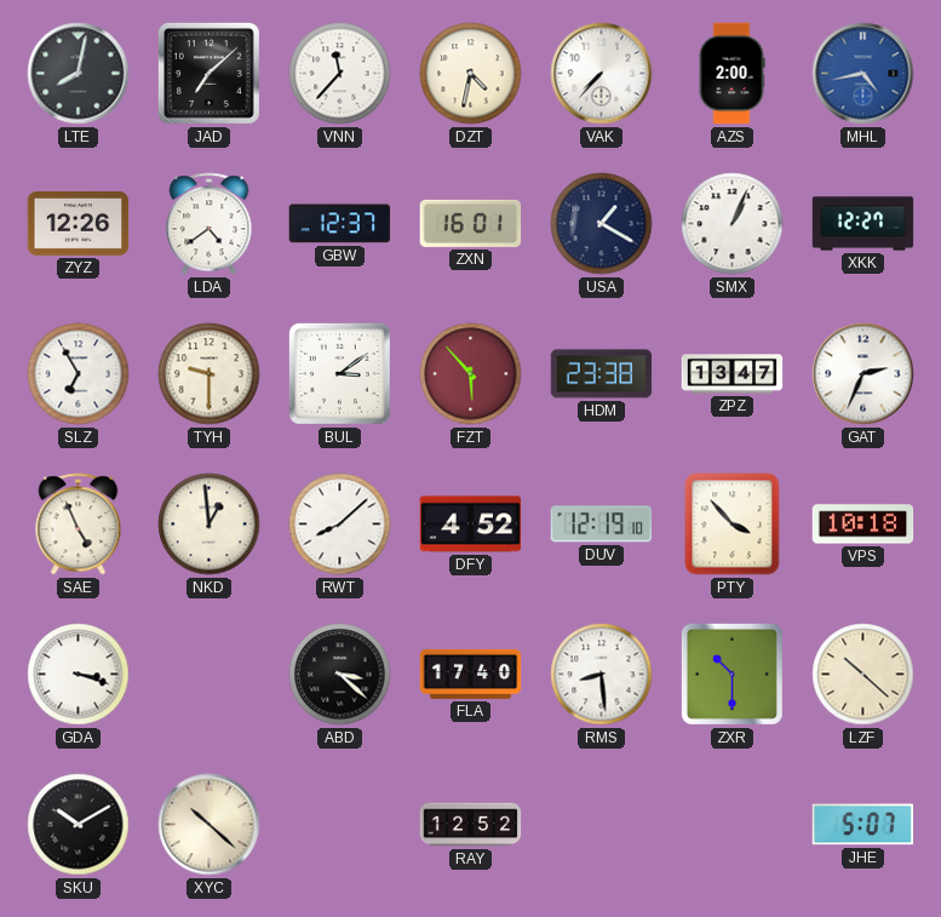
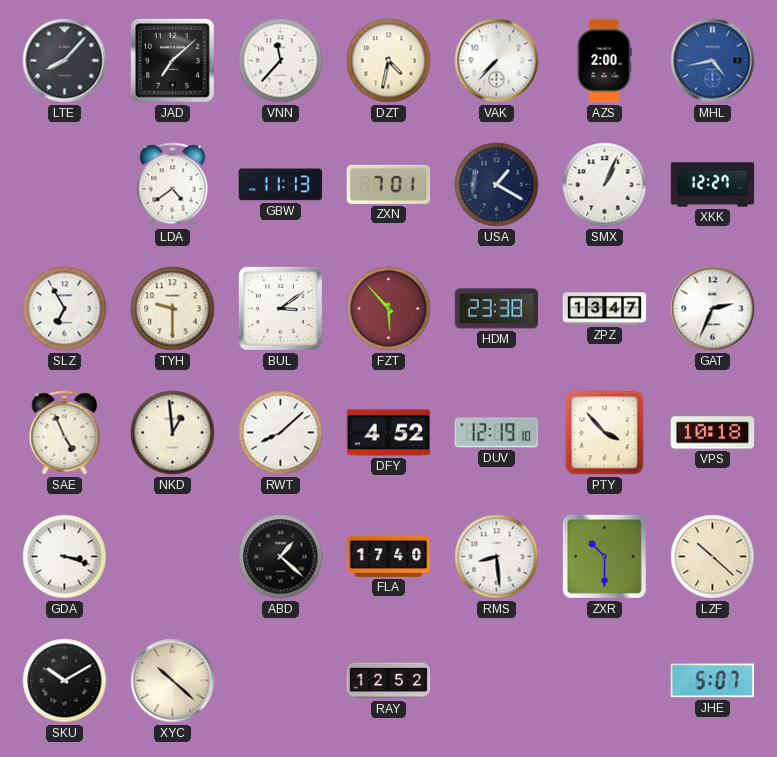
LTE: 8:02 -> 8:07 (65, 61)
ZYZ: 12:26 -> none (79, 224)
GBW: 12:37 -> 11:13 (281, 185)
ZXN: 16:01 -> 7:01 (389, 184)
ABD: 3:22 -> 1:22 (281, 557)
